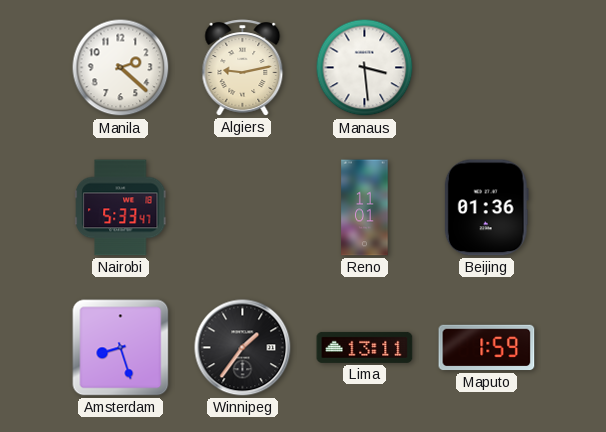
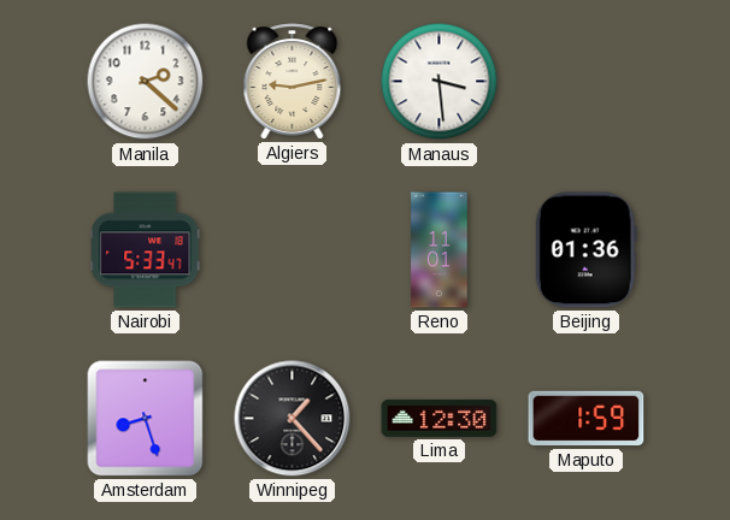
Winnipeg: 1:36 -> 1:23 (293, 419)
Lima: 13:11 -> 12:30 (440, 418)
